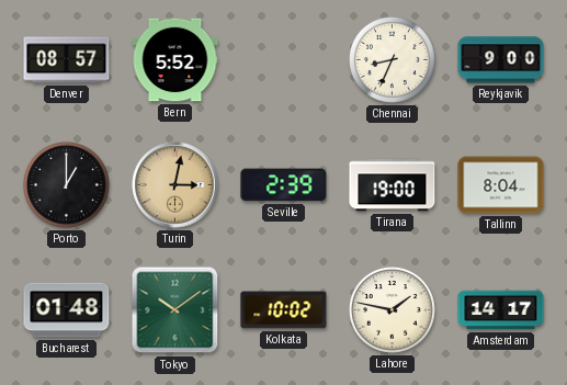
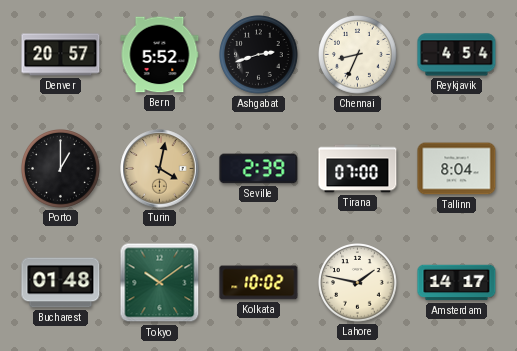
Denver: 08:57 -> 20:57 (61, 55)
Ashgabat: none -> 2:42 (259, 55)
Reykjavik: 9:00 -> 4:54 (457, 55)
Turin: 3:02 -> 4:02 (160, 169)
Tirana: 19:00 -> 07:00 (358, 169)
